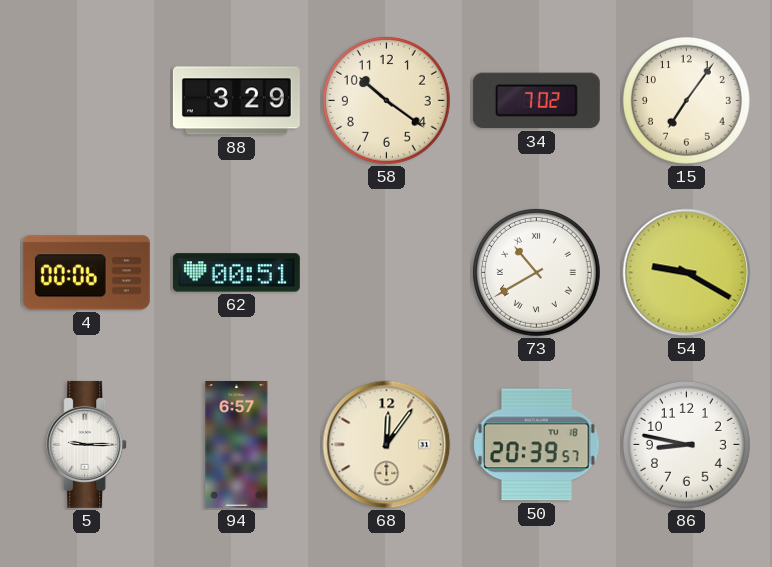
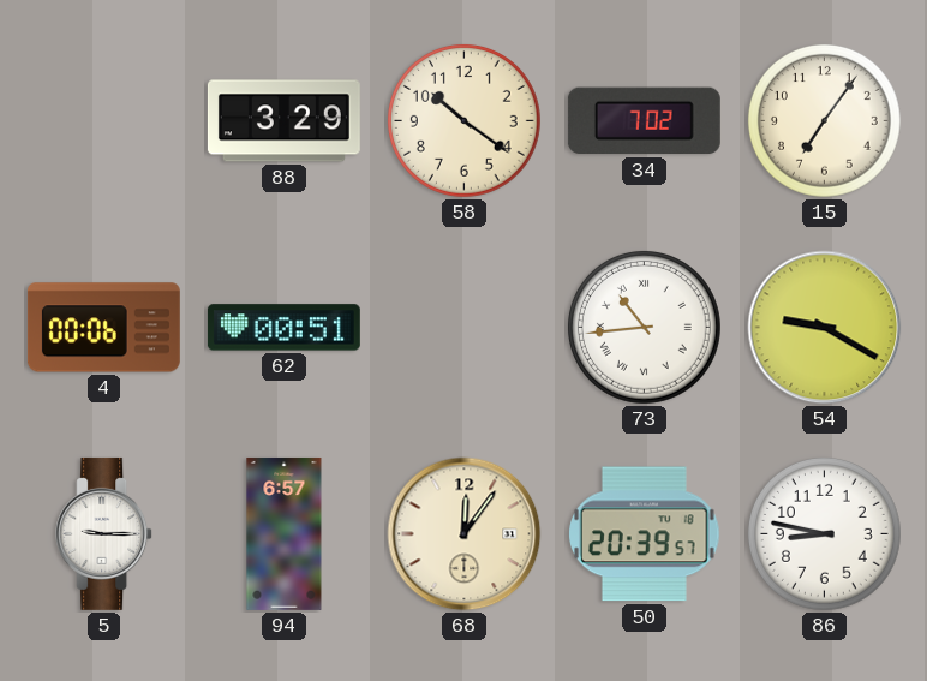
73: 10:40 -> 10:44 (644, 327)
